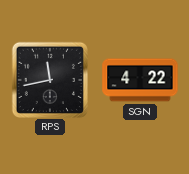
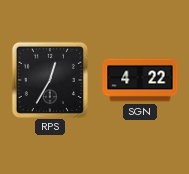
RPS: 11:43 -> 12:35 (49, 79)
